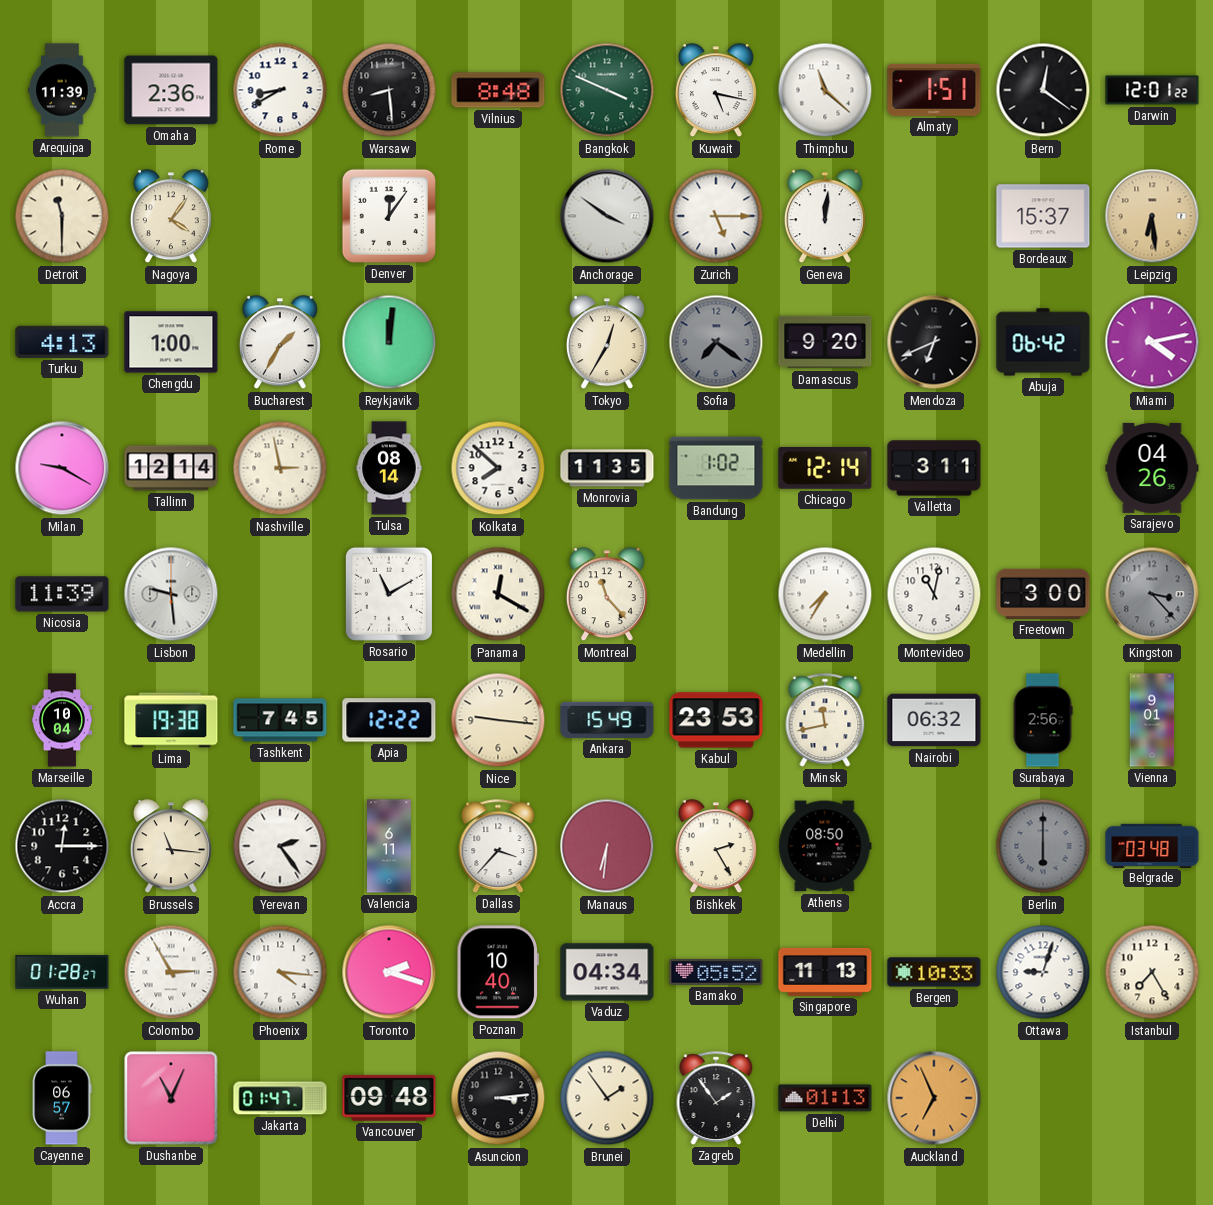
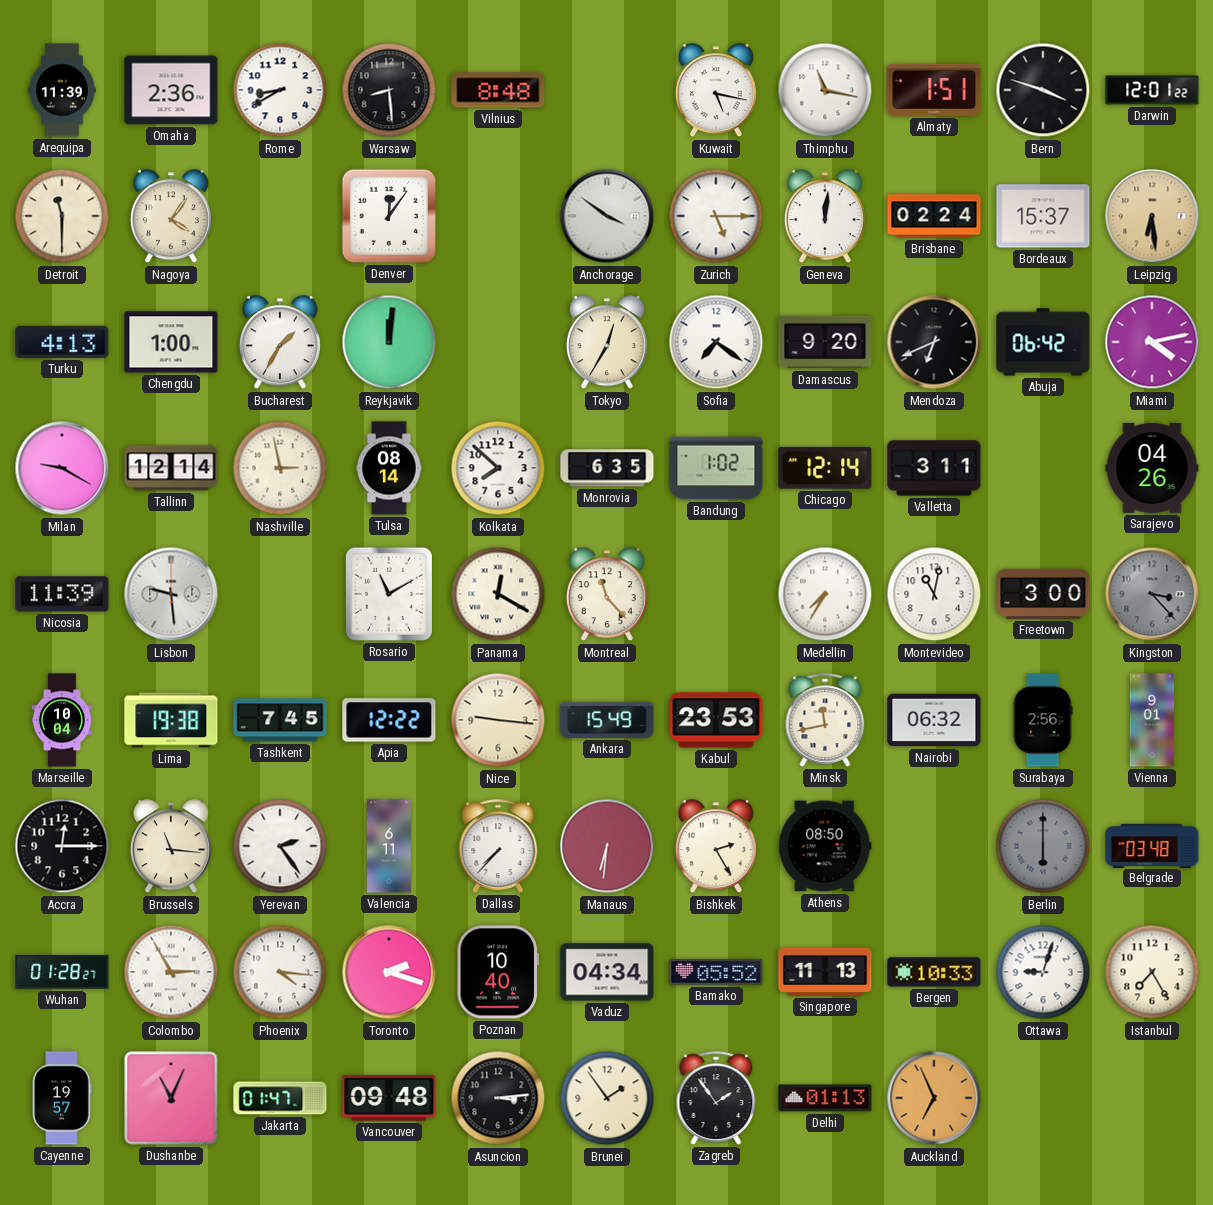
Bangkok: 3:49 -> none (607, 90)
Thimphu: 11:22 -> 11:17 (825, 90)
Bern: 12:21 -> 3:48 (1043, 90)
Brisbane: none -> 02:24 (934, 216)
Sofia dial: grey -> white (716, 342)
Monrovia: 11:35 -> 6:35 (607, 468)
Dallas: 3:37 -> 7:37 (498, 846)
Cayenne: 06:57 -> 19:57 (62, 1098)
